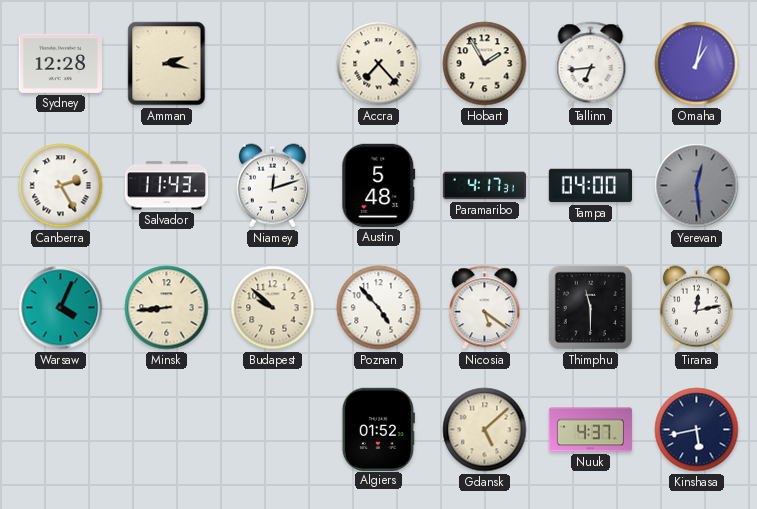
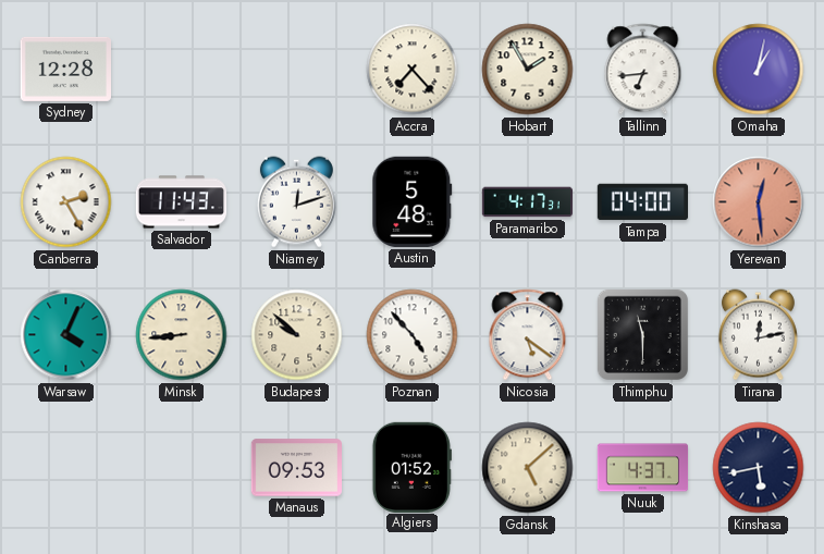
Amman: 2:17 -> none (167, 64)
Yerevan dial: grey -> salmon (759, 202)
Manaus: none -> 09:53 (296, 468)
